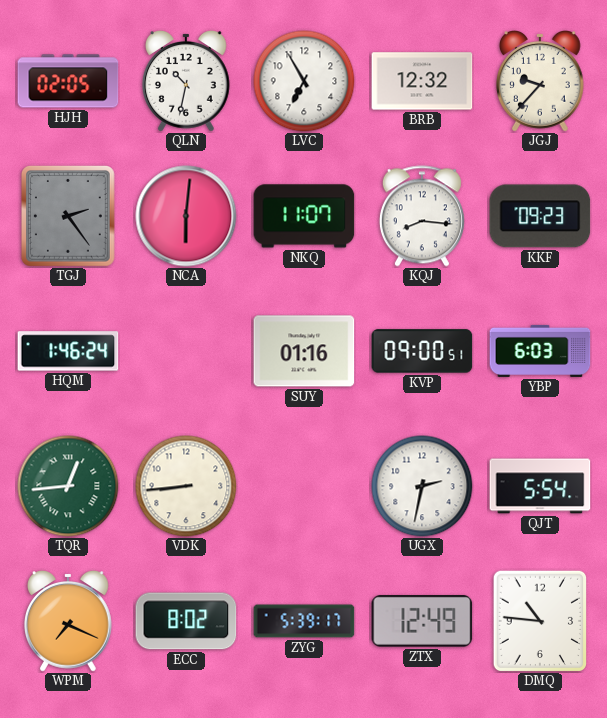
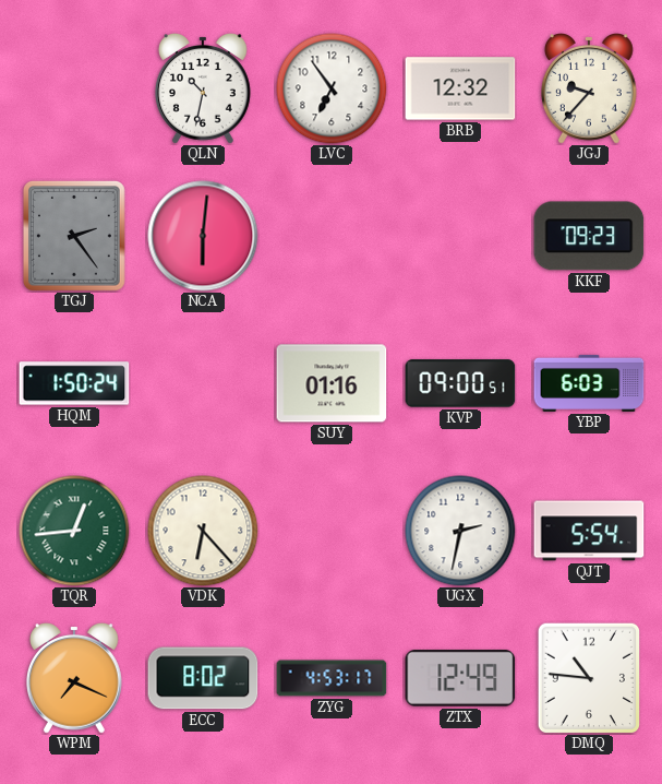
HJH: 02:05 -> none (68, 81)
LVC: 6:55 -> 6:54 (332, 88)
NKQ: 11:07 -> none (304, 216)
KQJ: 8:16 -> none (422, 216)
HQM: 1:46 -> 1:50 (74, 383)
VDK: 8:44 -> 6:23 (203, 531)
ZYG: 5:39 -> 4:53 (332, 678)
